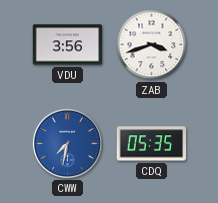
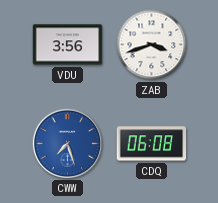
CWW: 7:32 -> 7:27 (67, 143)
CDQ: 05:35 -> 06:08 (152, 144)
